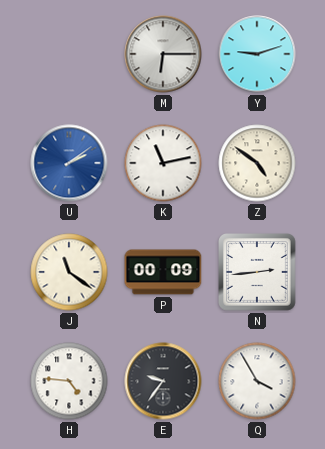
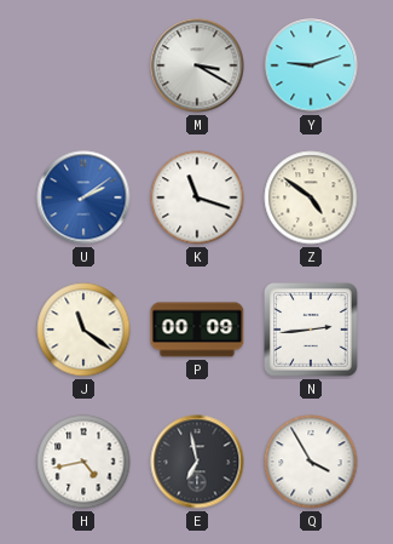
M: 6:15 -> 3:20 (197, 65)
K: 11:13 -> 11:18 (197, 197)
H: 4:46 -> 4:43 (83, 462)
E: 9:36 -> 6:58 (197, 462)
